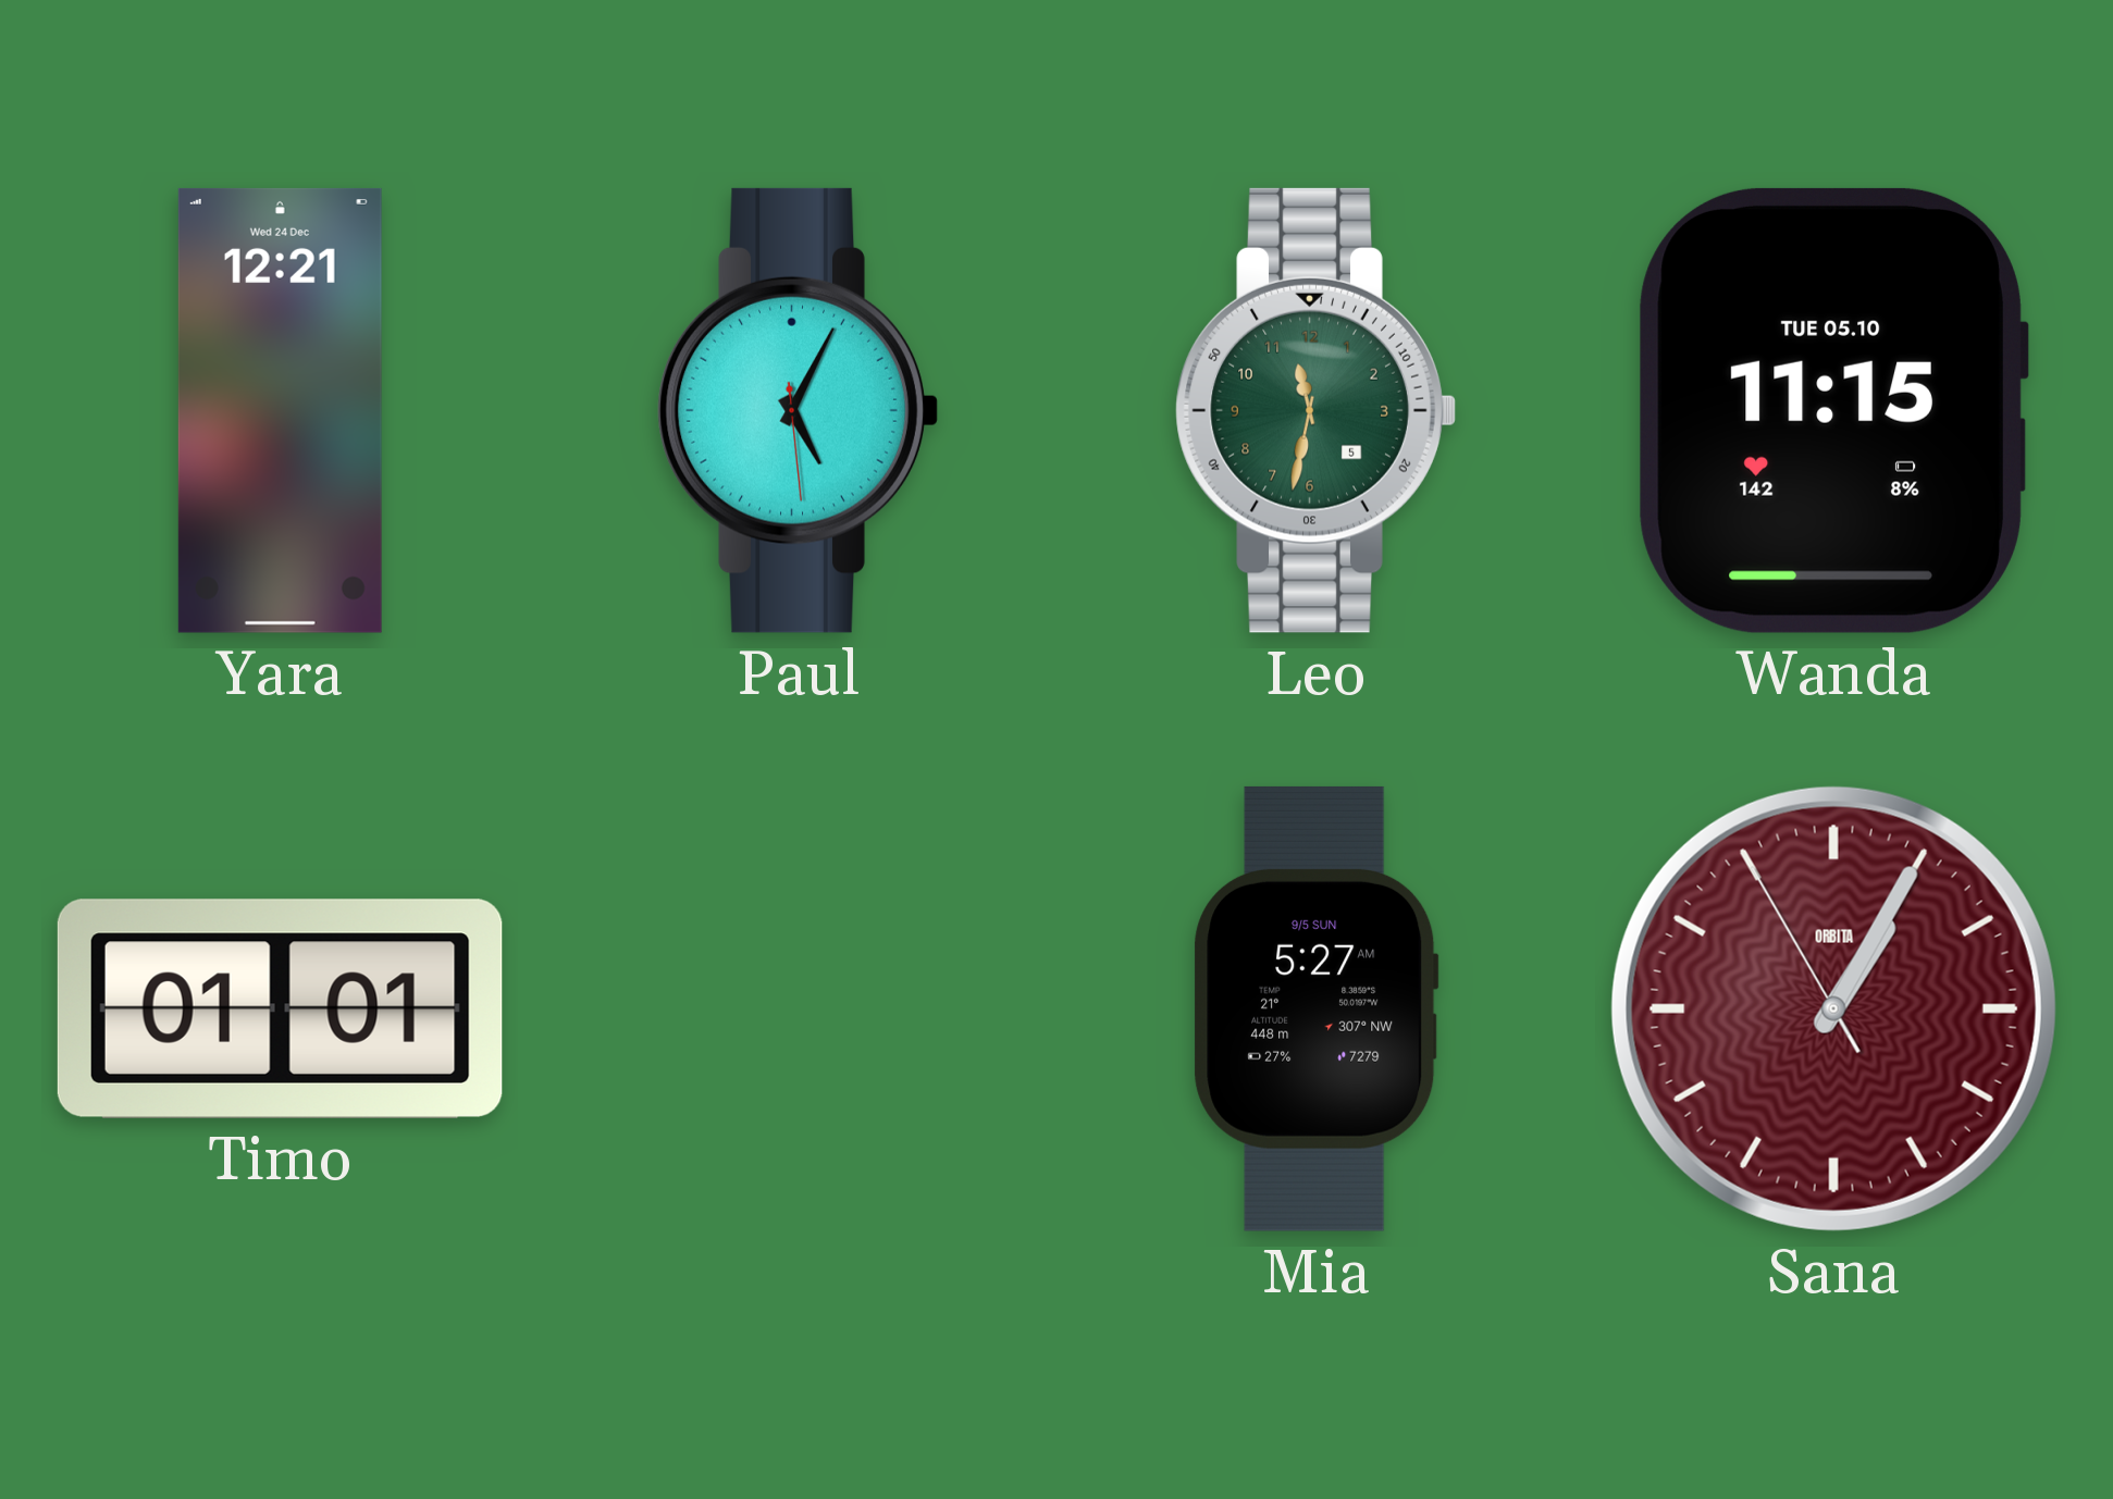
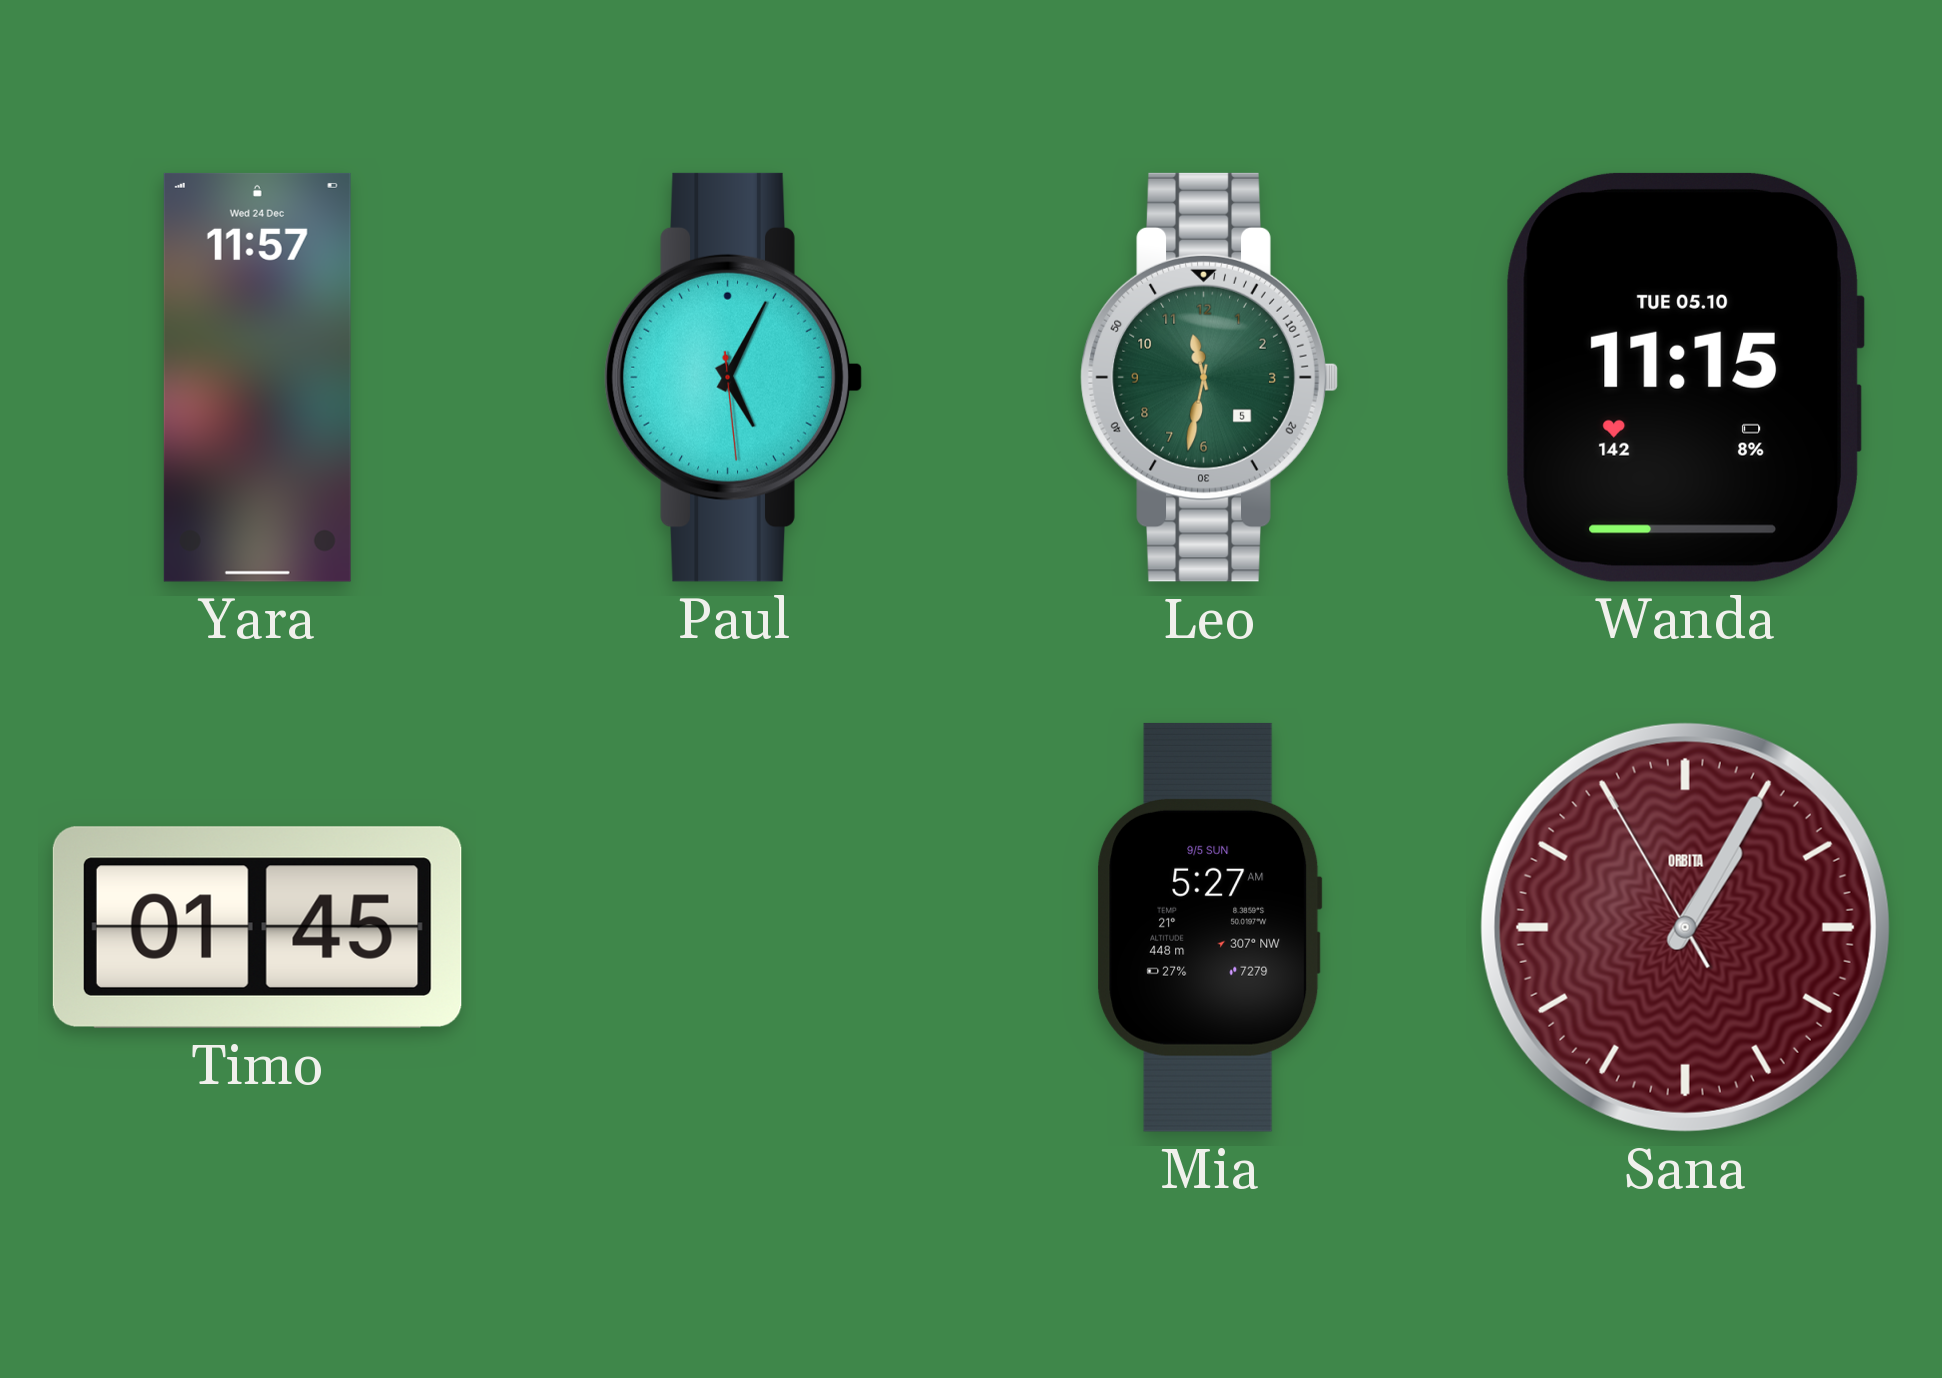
Yara: 12:21 -> 11:57 (257, 377)
Timo: 01:01 -> 01:45 (257, 927)
